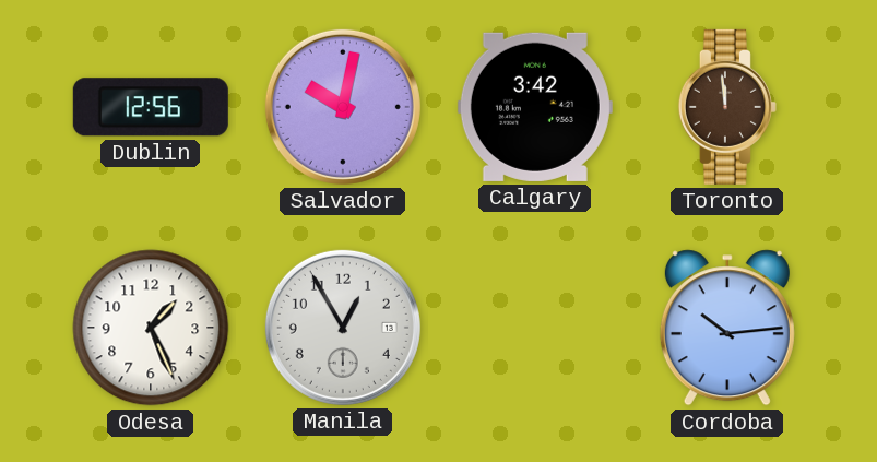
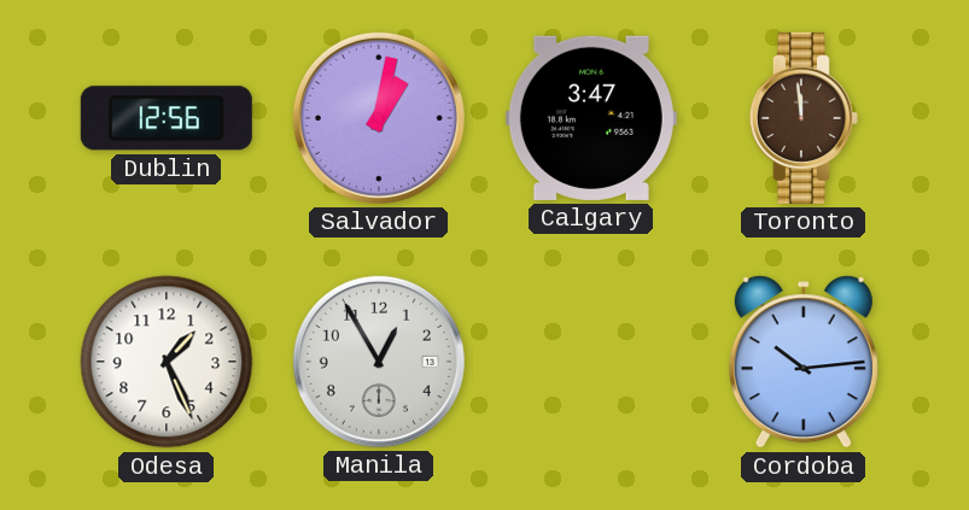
Salvador: 10:02 -> 1:02 (379, 118)
Calgary: 3:42 -> 3:47 (591, 118)
